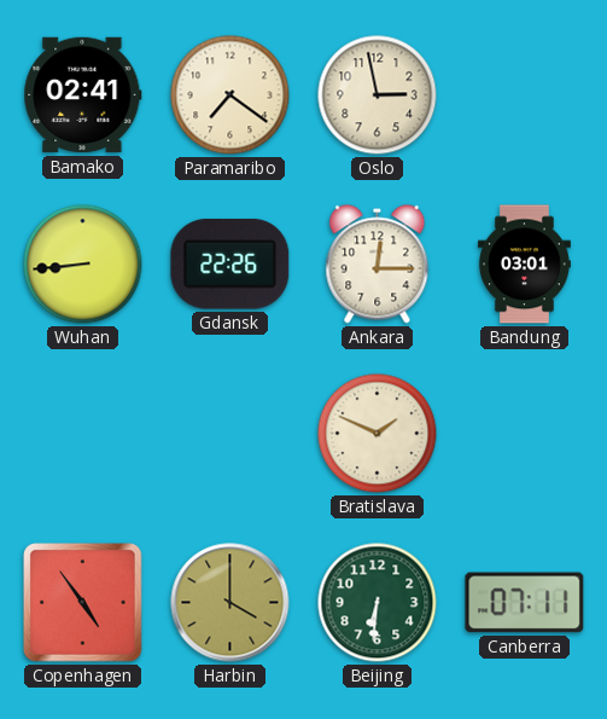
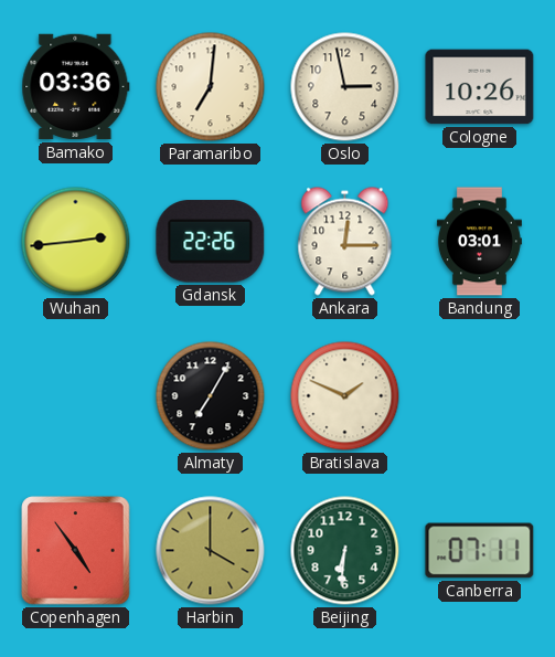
Bamako: 02:41 -> 03:36 (76, 87)
Paramaribo: 7:21 -> 7:01 (211, 87)
Cologne: none -> 10:26 (480, 87)
Wuhan: 8:44 -> 2:44 (76, 242)
Almaty: none -> 7:05 (211, 396)
